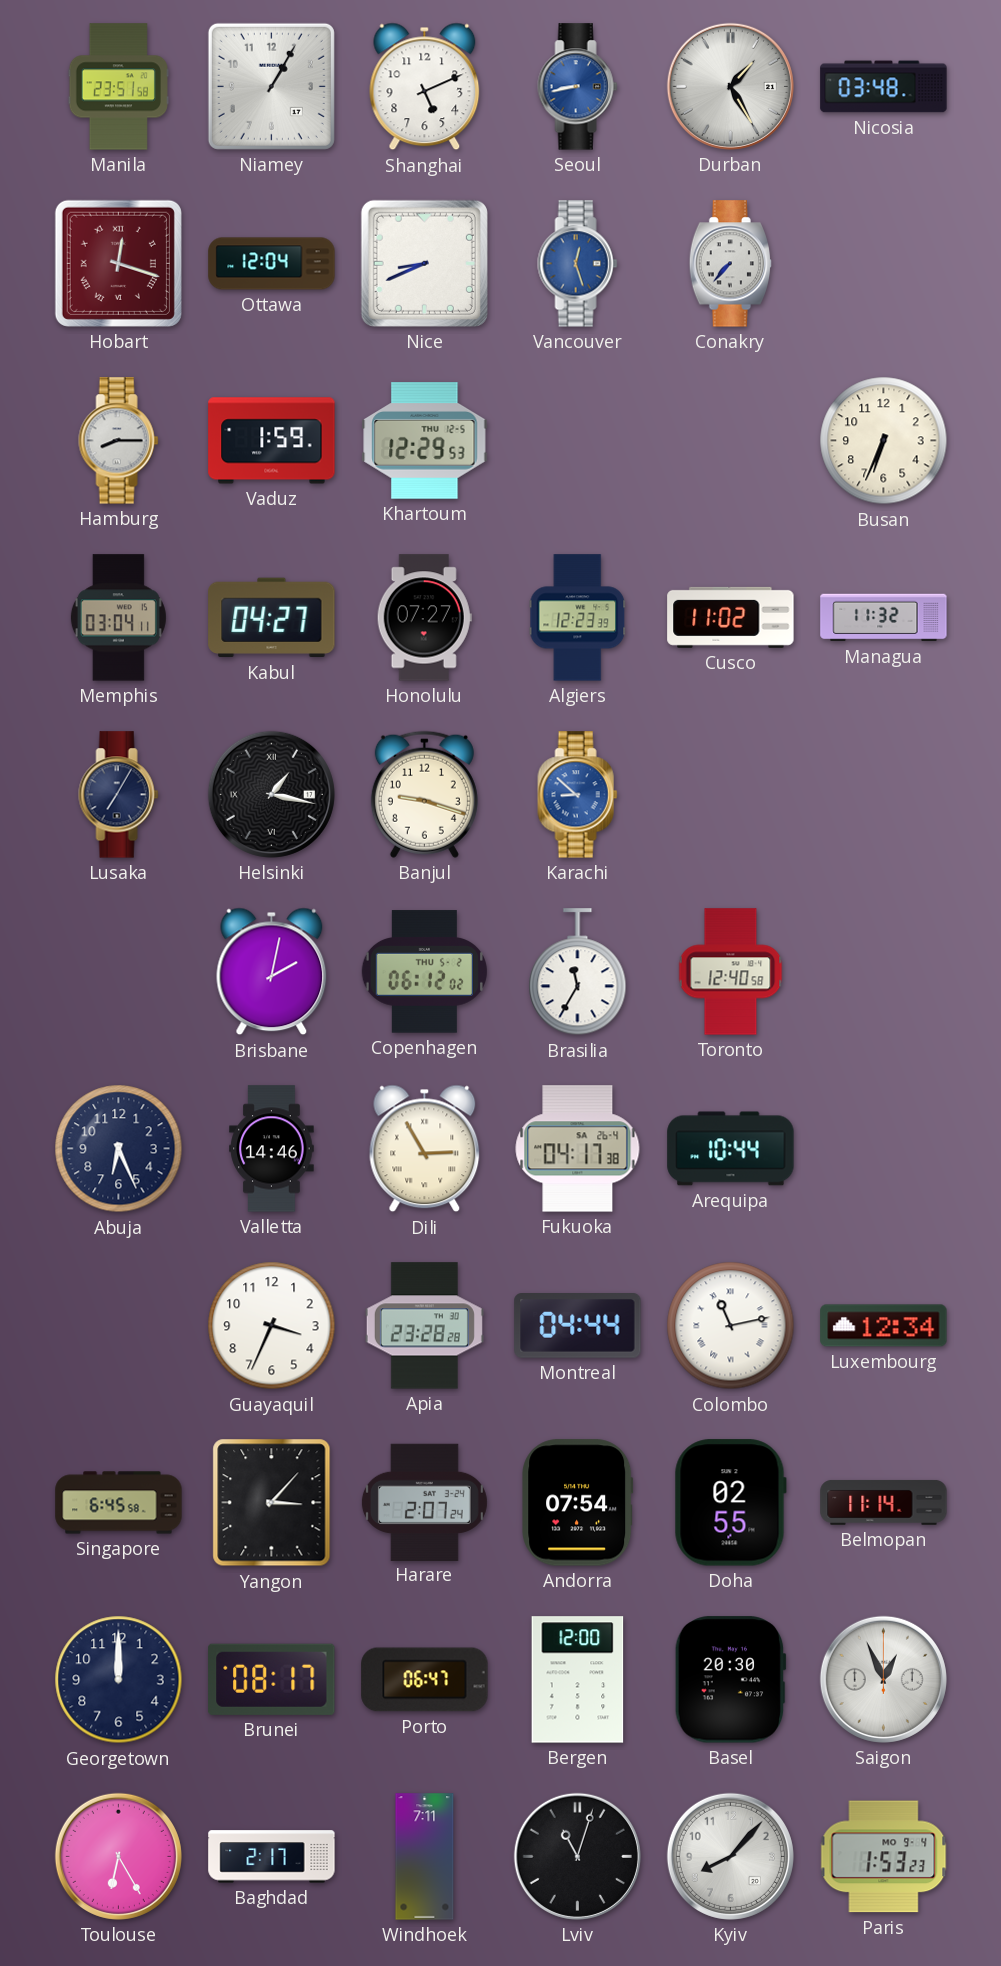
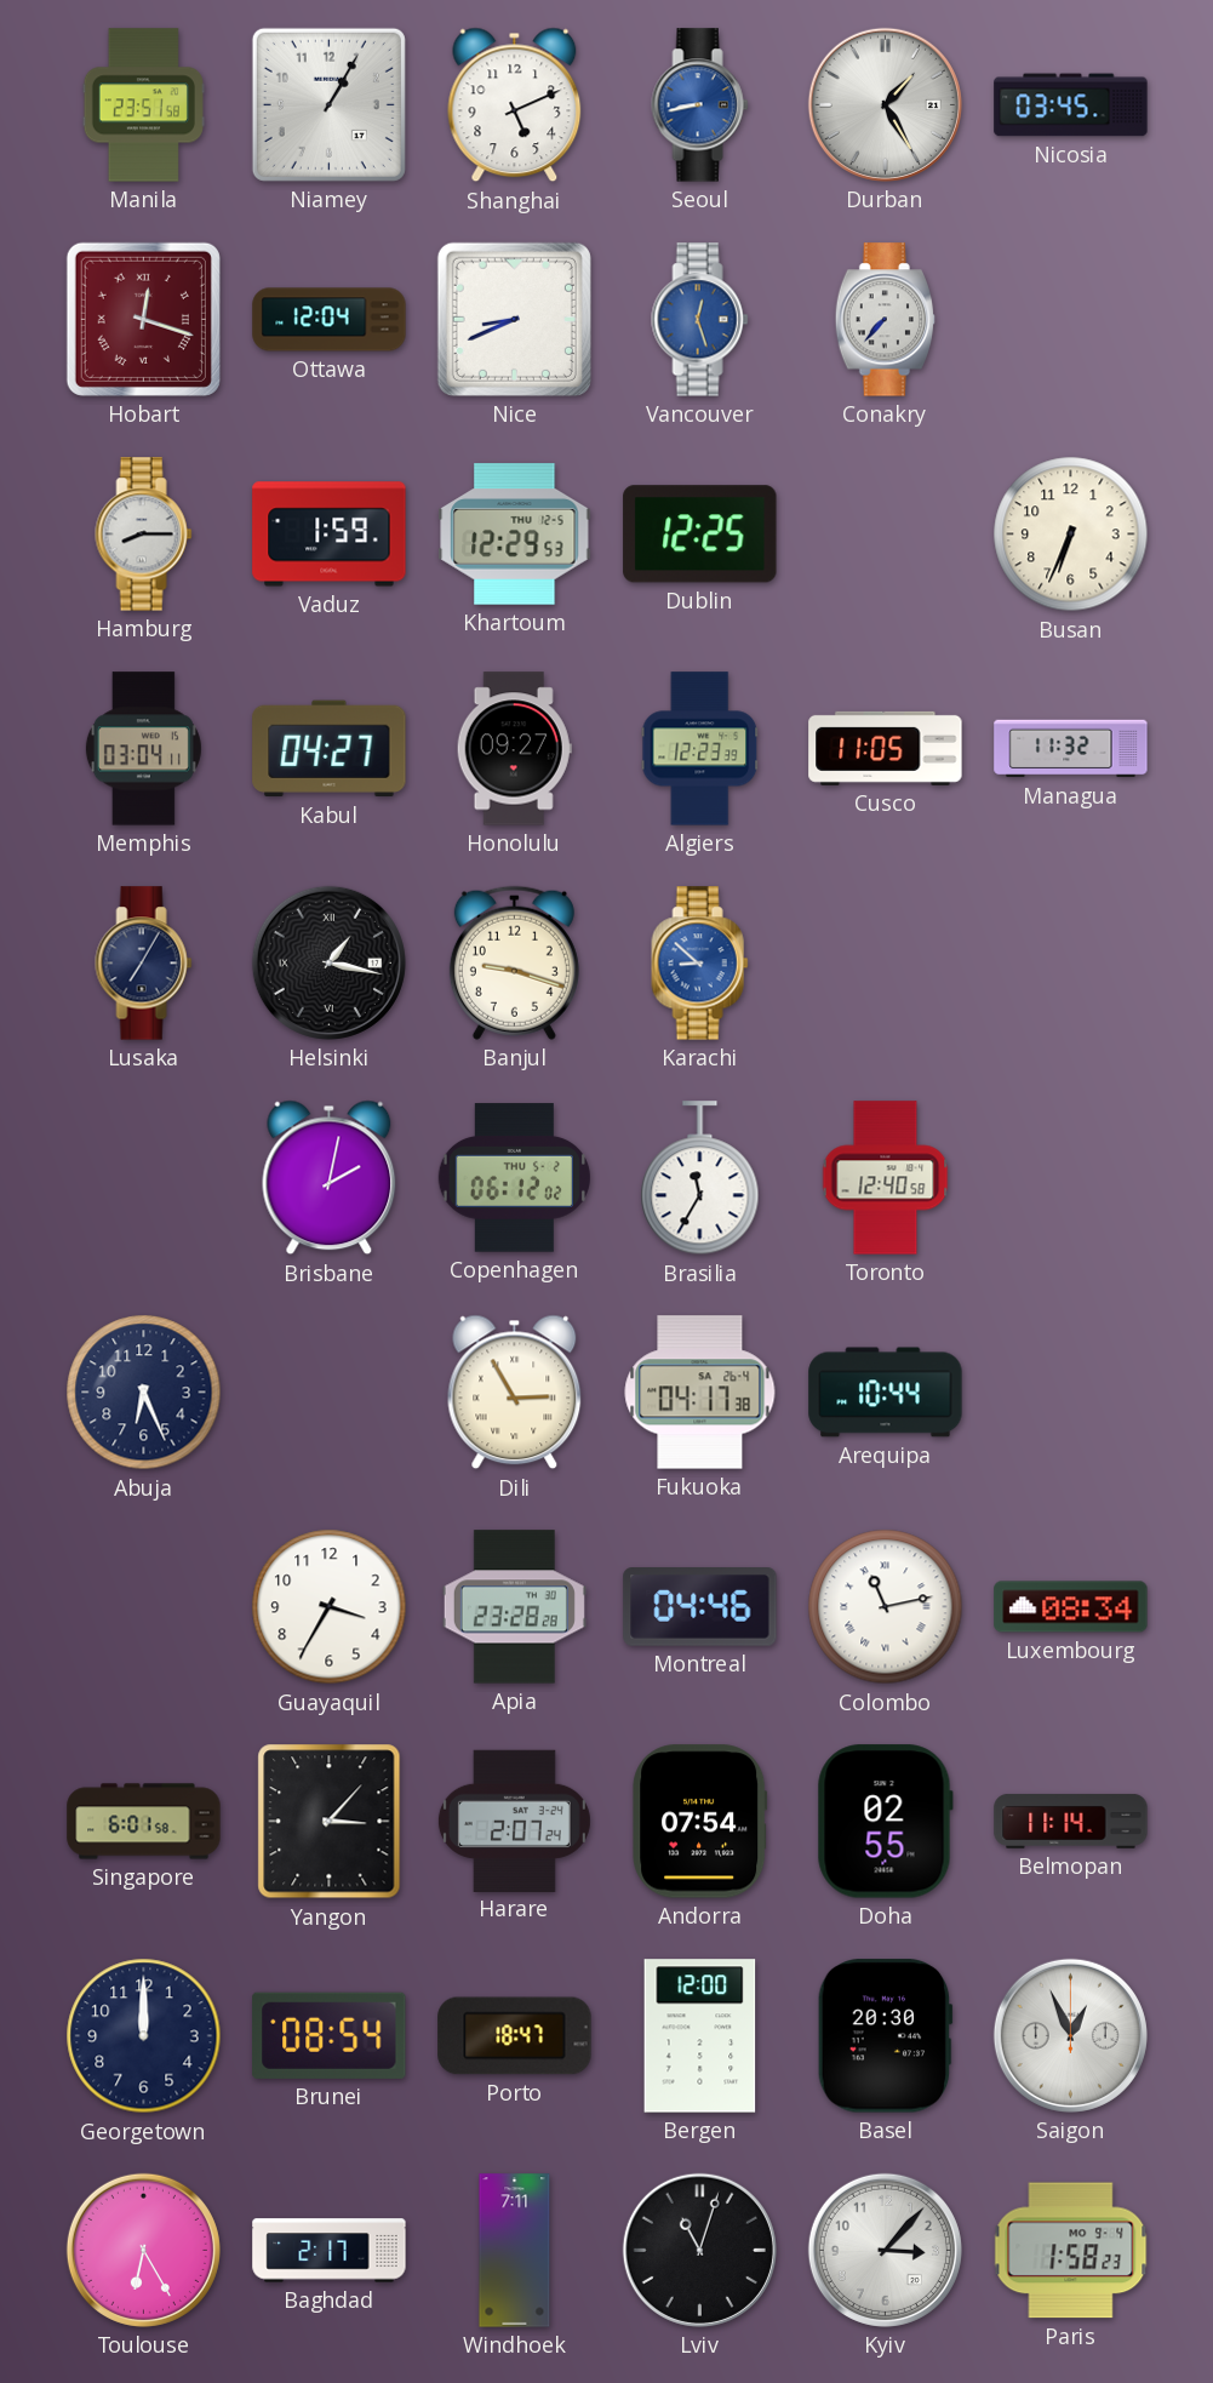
Nicosia: 03:48 -> 03:45 (1071, 105)
Dublin: none -> 12:25 (700, 535)
Honolulu: 07:27 -> 09:27 (514, 749)
Cusco: 11:02 -> 11:05 (886, 748)
Valletta: 14:46 -> none (272, 1149)
Guayaquil: 3:34 -> 3:35 (330, 1607)
Montreal: 04:44 -> 04:46 (700, 1607)
Luxembourg: 12:34 -> 08:34 (1071, 1607)
Singapore: 6:45 -> 6:01 (144, 1822)
Brunei: 08:17 -> 08:54 (330, 2035)
Porto: 06:47 -> 18:47 (515, 2036)
Kyiv: 8:07 -> 3:07 (885, 2250)
Paris: 1:53 -> 1:58 (1071, 2251)
